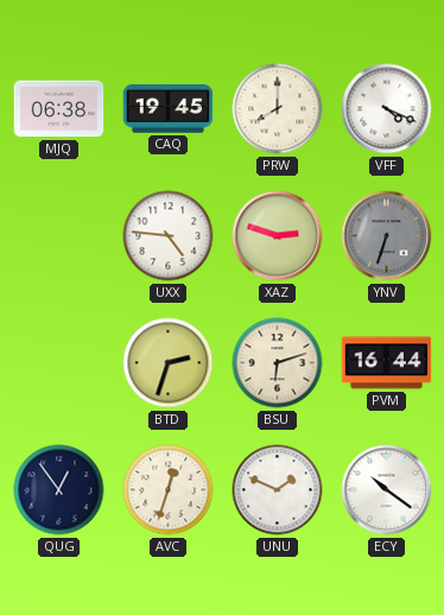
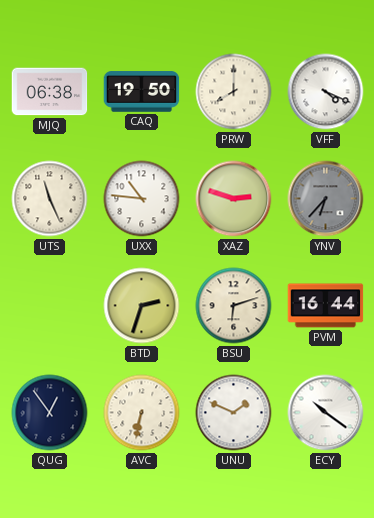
CAQ: 19:45 -> 19:50 (142, 92)
UTS: none -> 11:26 (50, 199)
UXX: 4:46 -> 10:46 (142, 199)
YNV: 6:33 -> 6:37 (326, 199)
AVC: 12:33 -> 6:32 (142, 413)
